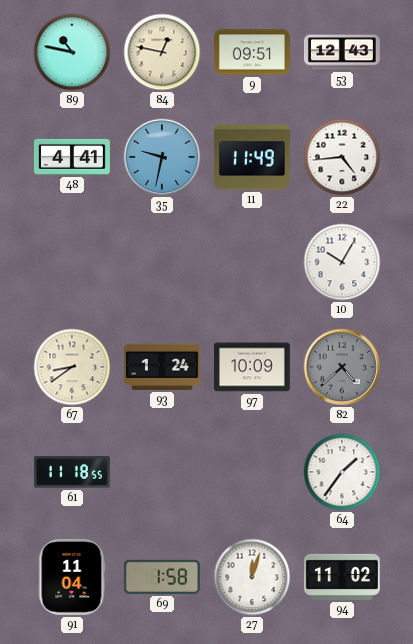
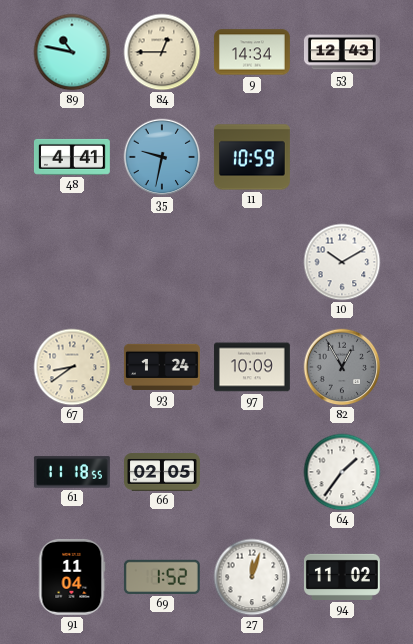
84: 12:47 -> 12:45 (162, 52)
9: 09:51 -> 14:34 (252, 52)
11: 11:49 -> 10:59 (252, 157)
22: 4:44 -> none (342, 157)
10: 10:05 -> 10:10 (342, 262)
82: 4:38 -> 12:55 (342, 367)
66: none -> 02:05 (163, 472)
69: 1:58 -> 1:52 (162, 577)
